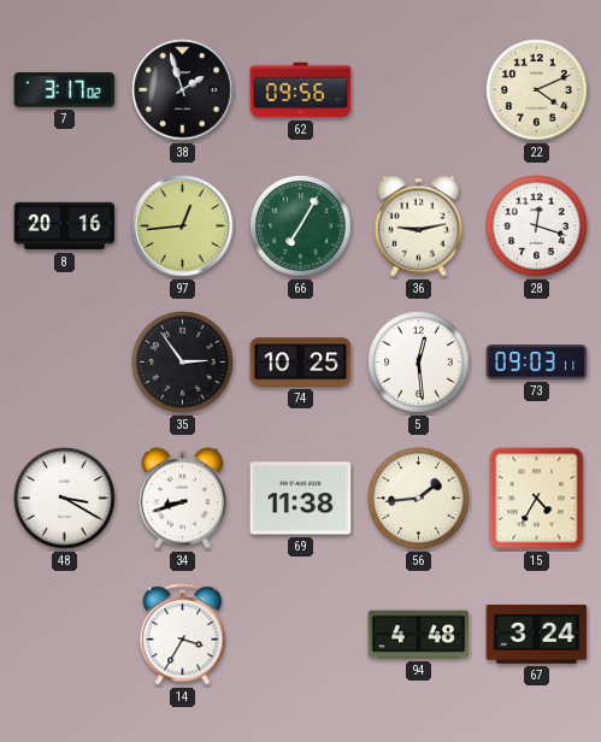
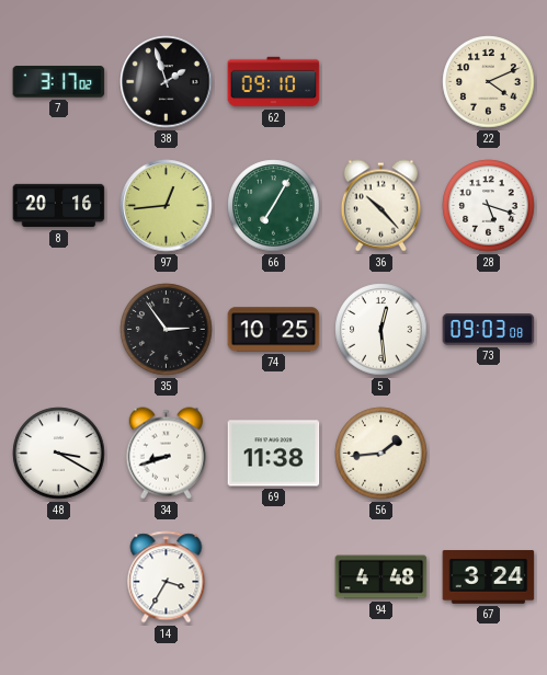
62: 09:56 -> 09:10 (274, 82)
36: 9:13 -> 10:23 (380, 206)
28: 12:18 -> 5:18 (489, 206)
73: 09:03:11 -> 09:03:08 (489, 330)
15: 4:35 -> none (537, 499)
